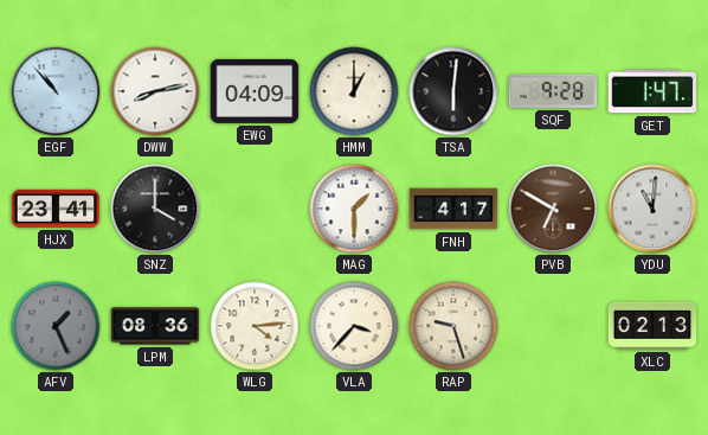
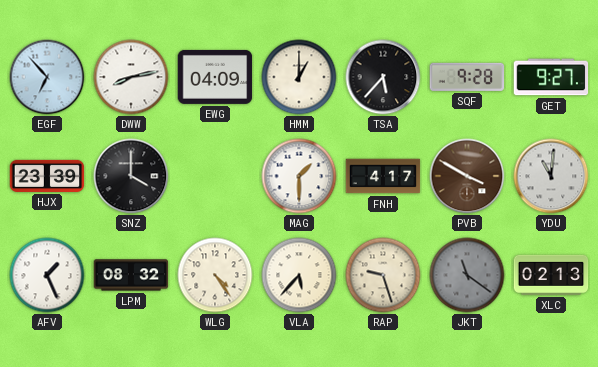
EGF: 10:53 -> 6:53 (47, 77)
TSA: 6:01 -> 5:37 (383, 77)
GET: 1:47 -> 9:27 (551, 77)
HJX: 23:41 -> 23:39 (47, 176)
PVB: 6:50 -> 3:50 (467, 176)
AFV dial: grey -> white (47, 275)
LPM: 08:36 -> 08:32 (131, 275)
WLG: 4:14 -> 4:24 (215, 275)
VLA: 3:37 -> 5:37 (299, 275)
JKT: none -> 11:21 (467, 275)
